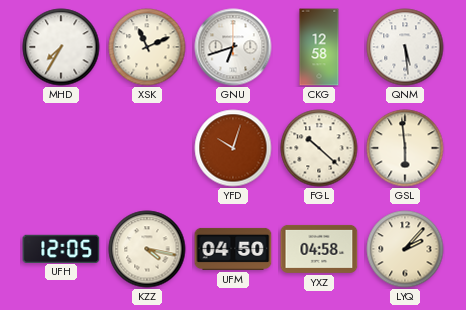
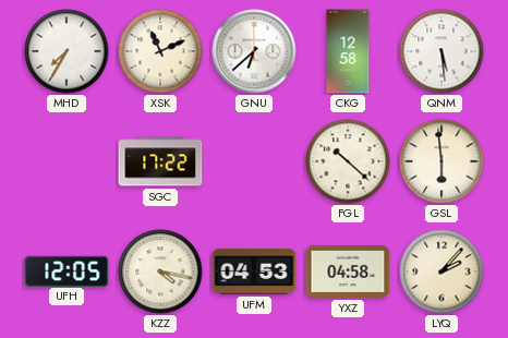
GNU: 6:42 -> 6:38 (254, 51)
SGC: none -> 17:22 (160, 161)
YFD: 10:03 -> none (233, 148)
UFM: 04:50 -> 04:53 (254, 271)
